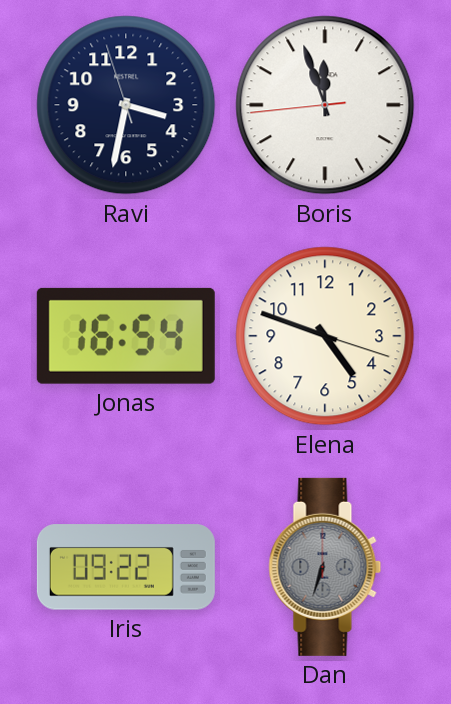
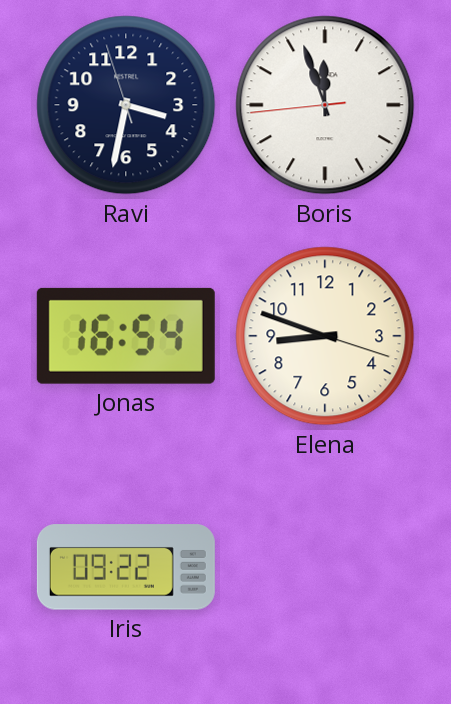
Elena: 4:48 -> 8:48 (325, 336)
Dan: 6:33 -> none (325, 567)
